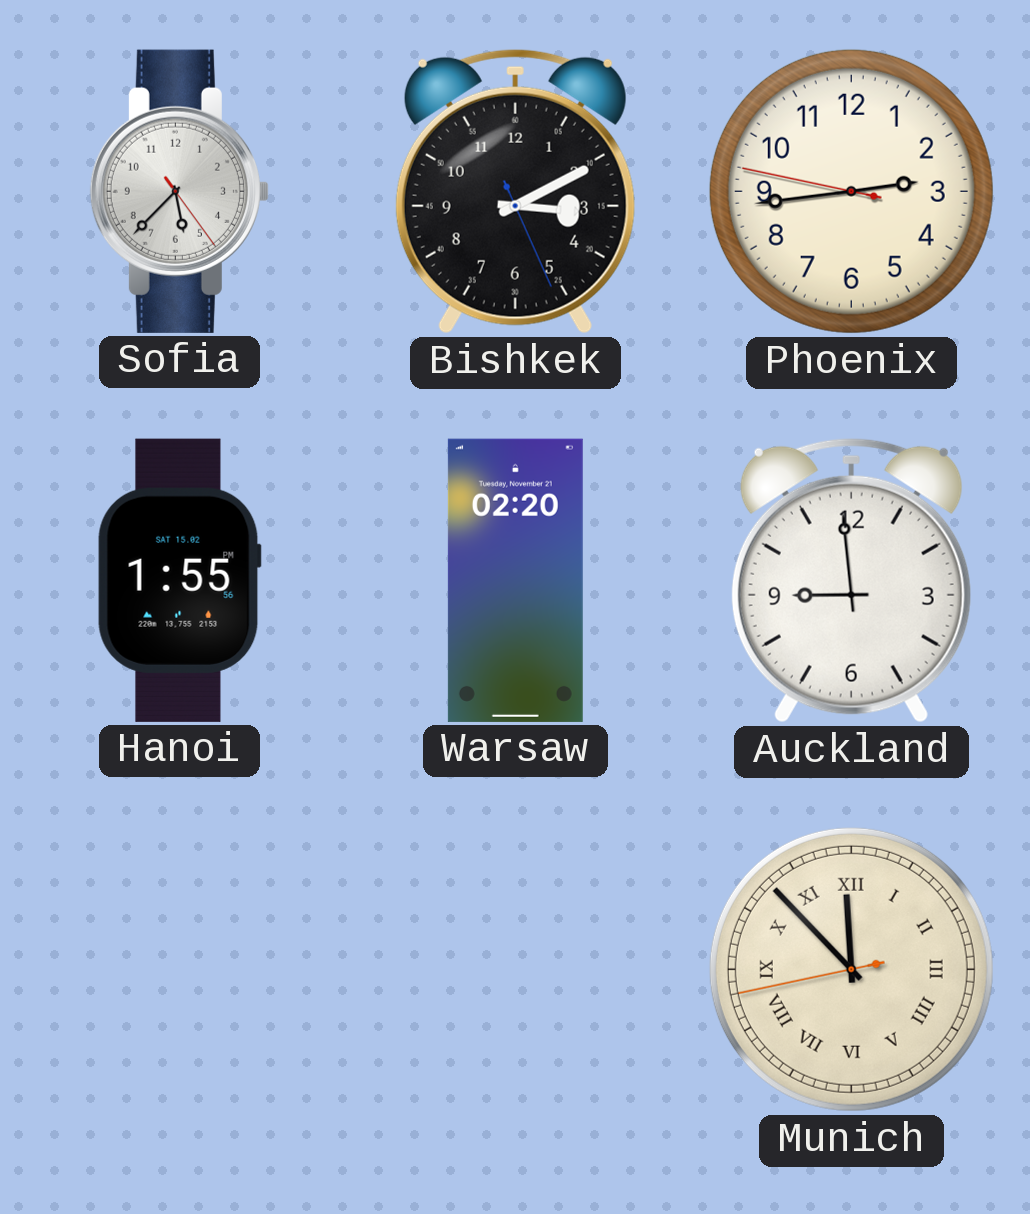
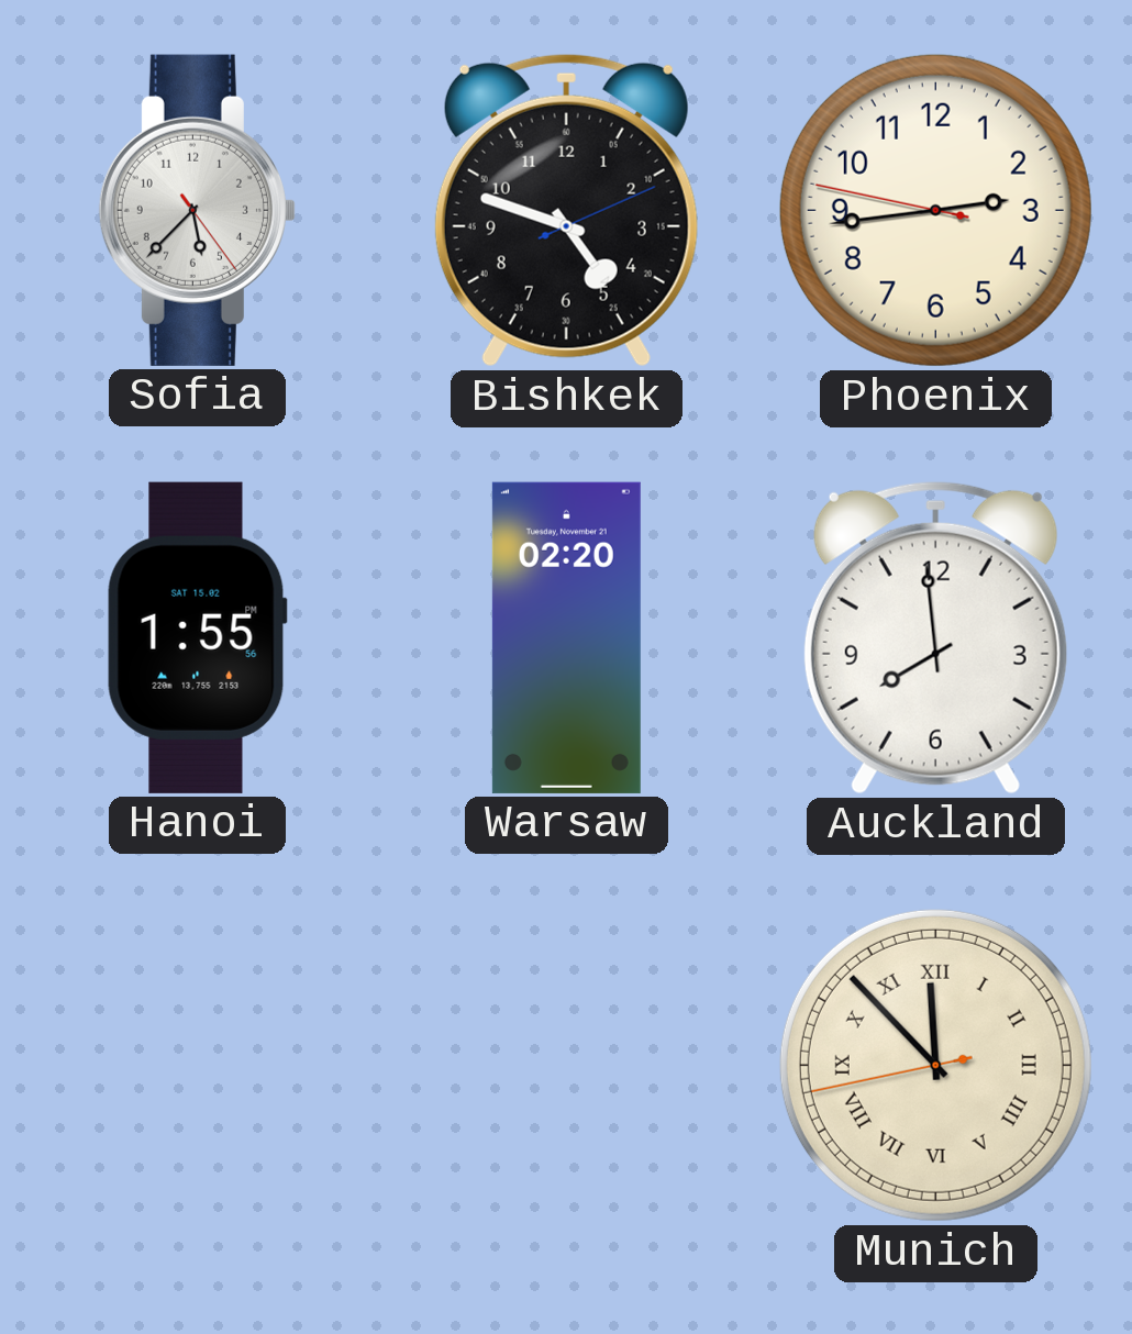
Bishkek: 3:10 -> 4:48 (566, 210)
Auckland: 8:59 -> 7:59 (935, 637)
